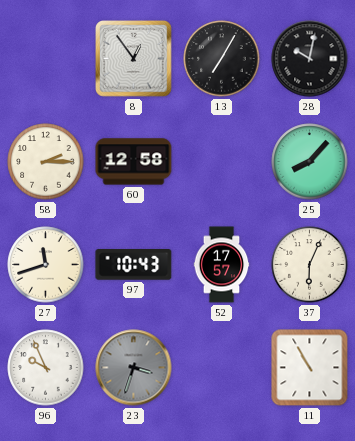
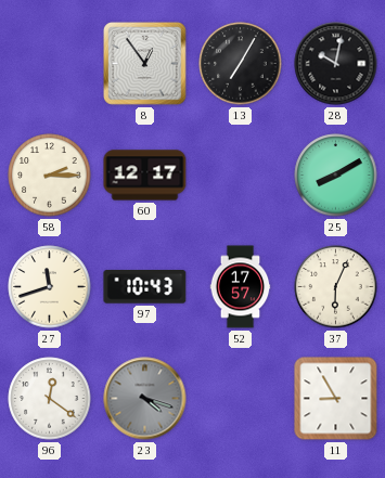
60: 12:58 -> 12:17 (145, 176)
25: 8:07 -> 8:10 (336, 176)
96: 9:56 -> 12:21 (50, 399)
23: 3:33 -> 4:18 (145, 399)
11: 10:55 -> 8:55 (336, 399)
